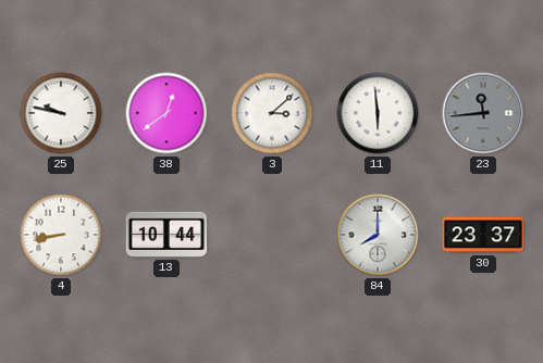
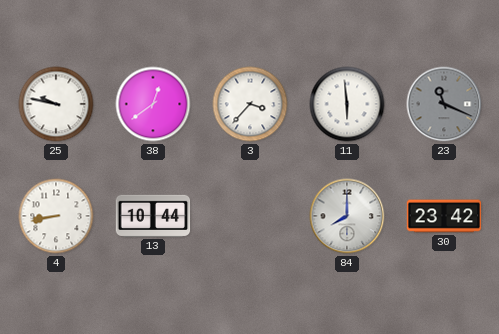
3: 3:08 -> 3:37 (250, 104)
23: 11:44 -> 11:19 (444, 104)
30: 23:37 -> 23:42 (444, 216)
